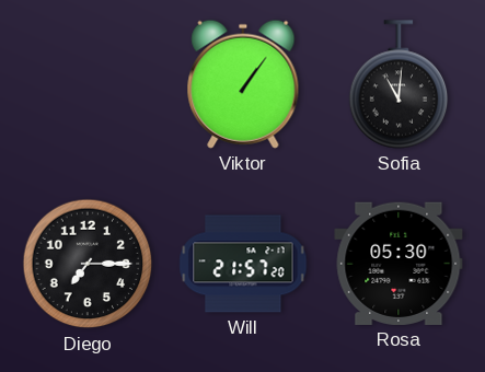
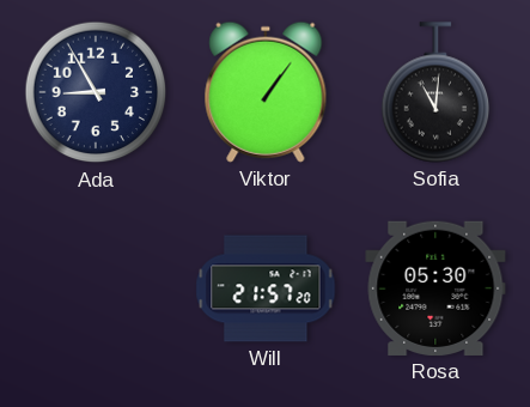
Ada: none -> 8:55 (96, 92)
Diego: 7:15 -> none (88, 264)
